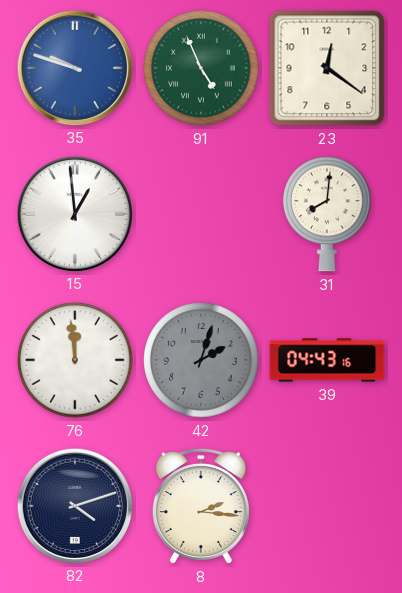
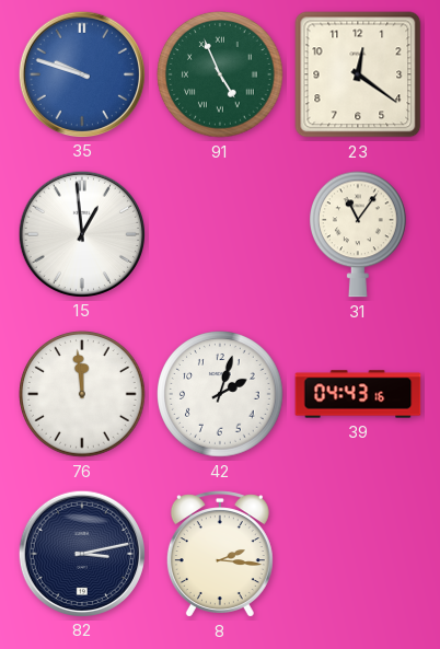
31: 8:01 -> 11:06 (359, 234)
42 dial: grey -> white (220, 394)
82: 4:12 -> 3:13 (81, 553)
